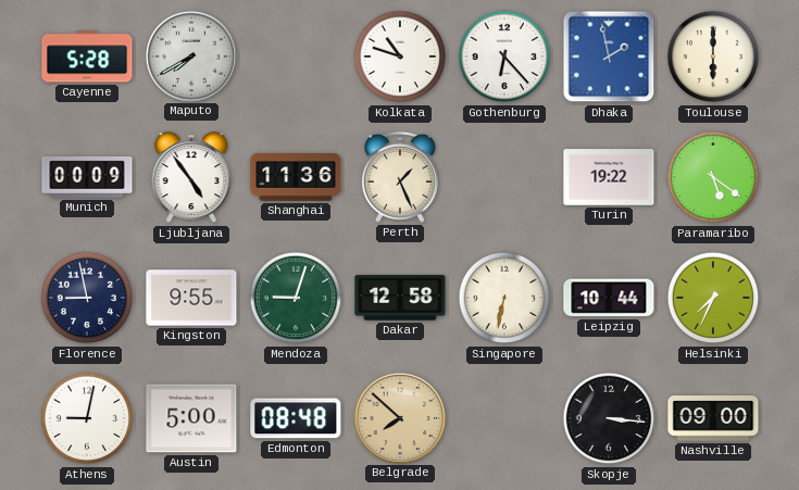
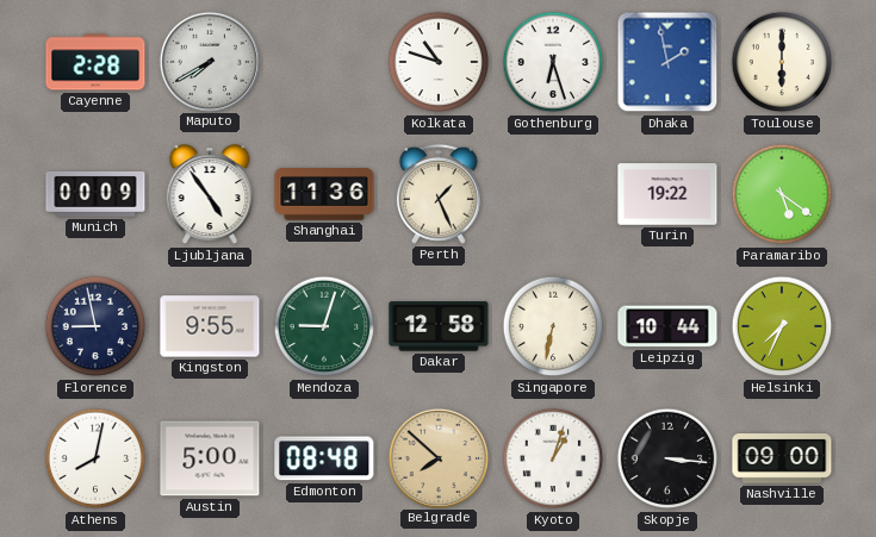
Cayenne: 5:28 -> 2:28 (95, 62)
Gothenburg: 6:23 -> 6:27 (553, 62)
Athens: 9:02 -> 8:02 (95, 458)
Kyoto: none -> 1:03 (553, 458)
